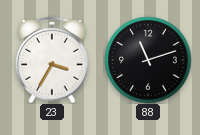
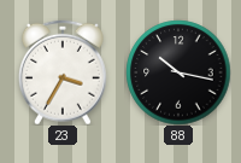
88: 11:12 -> 10:17 (178, 72)
